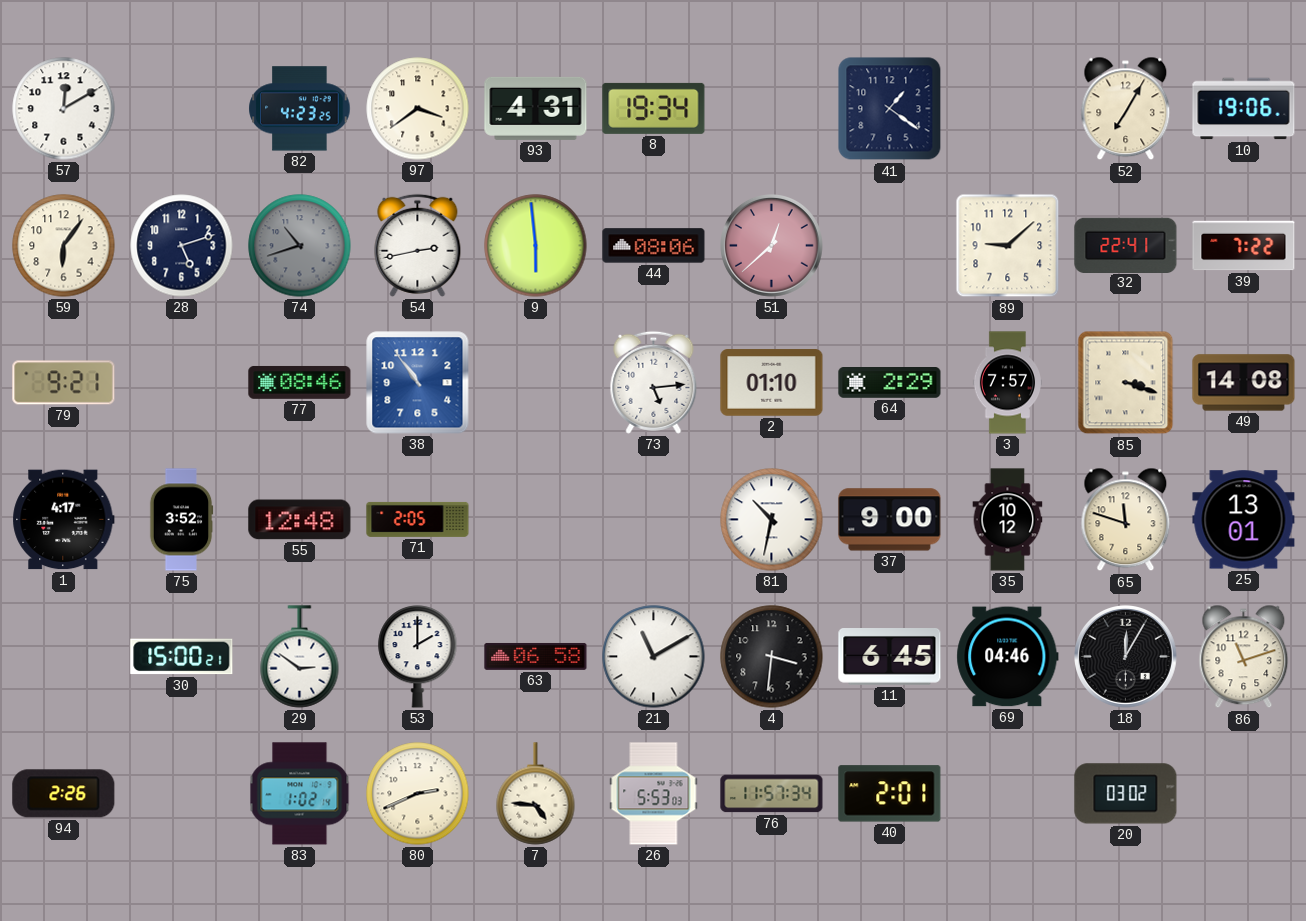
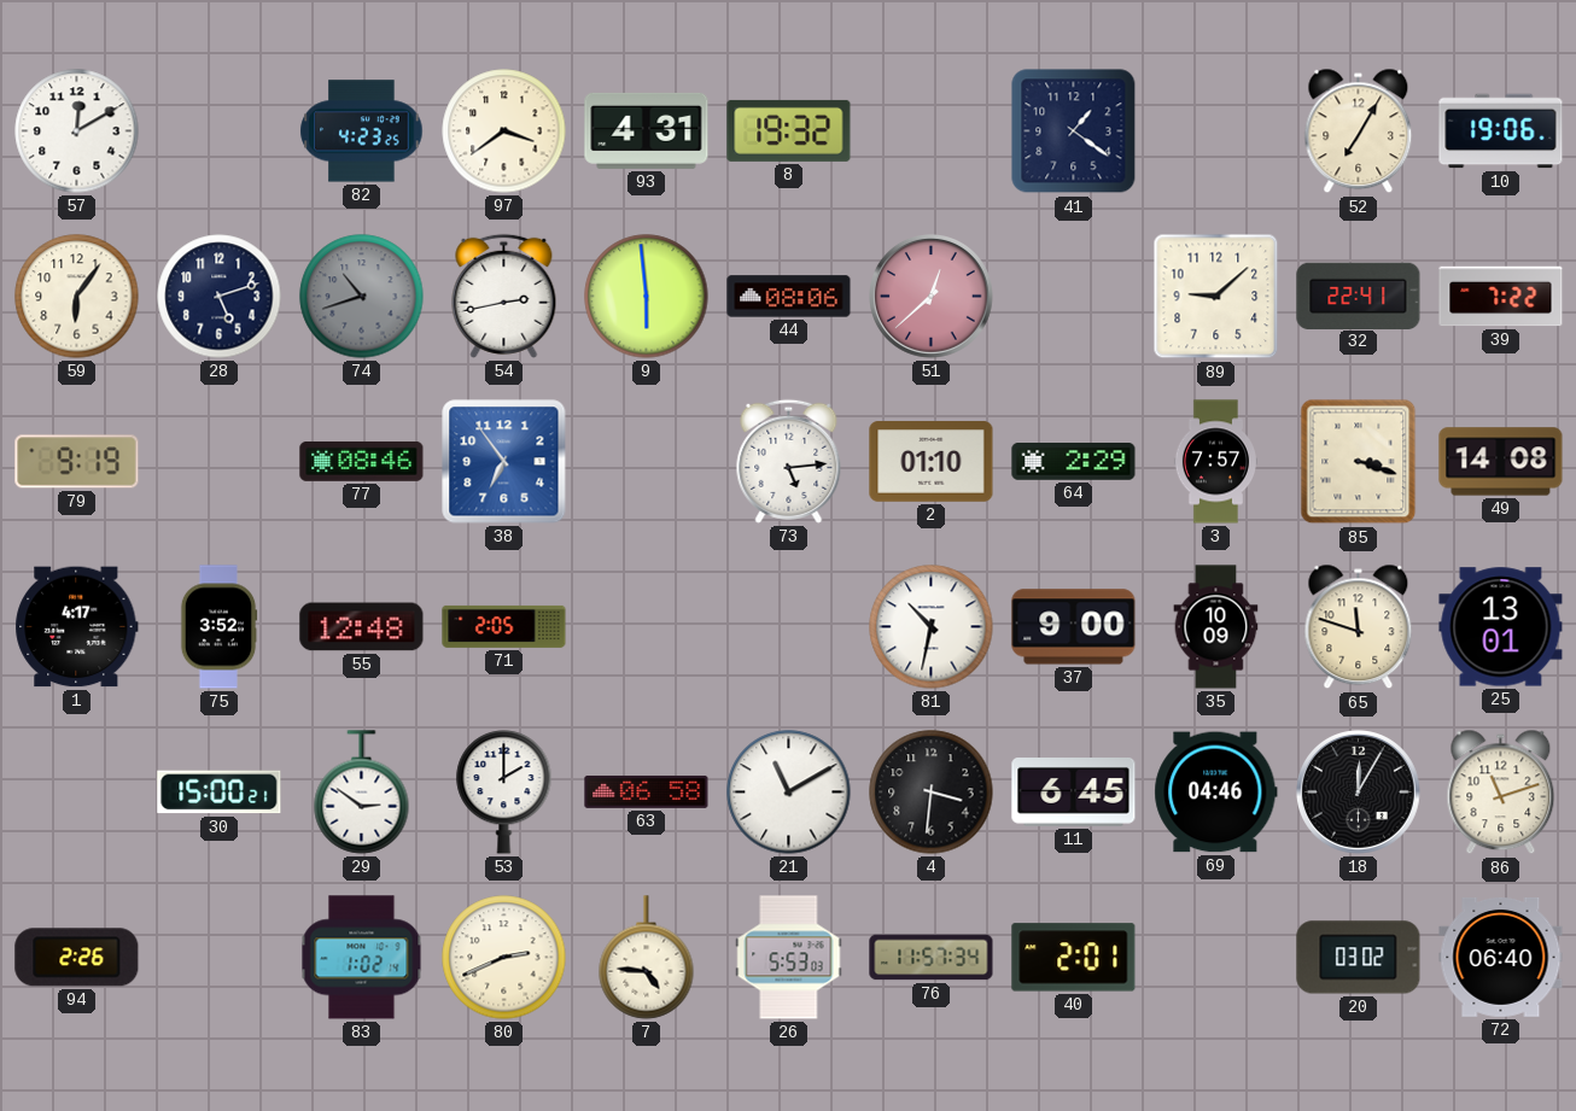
8: 19:34 -> 19:32 (789, 130)
79: 9:21 -> 9:19 (77, 462)
38: 10:54 -> 6:54 (504, 462)
35: 10:12 -> 10:09 (1216, 627)
72: none -> 06:40 (1501, 957)
